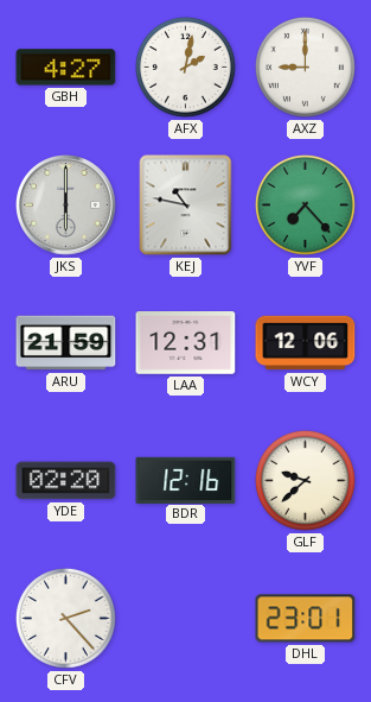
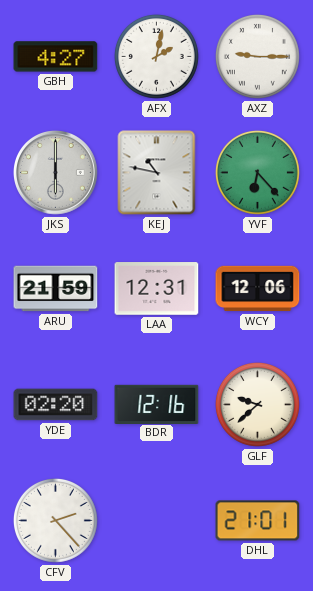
AXZ: 9:00 -> 9:15 (257, 56)
YVF: 7:23 -> 6:23 (257, 172)
DHL: 23:01 -> 21:01 (258, 521)
